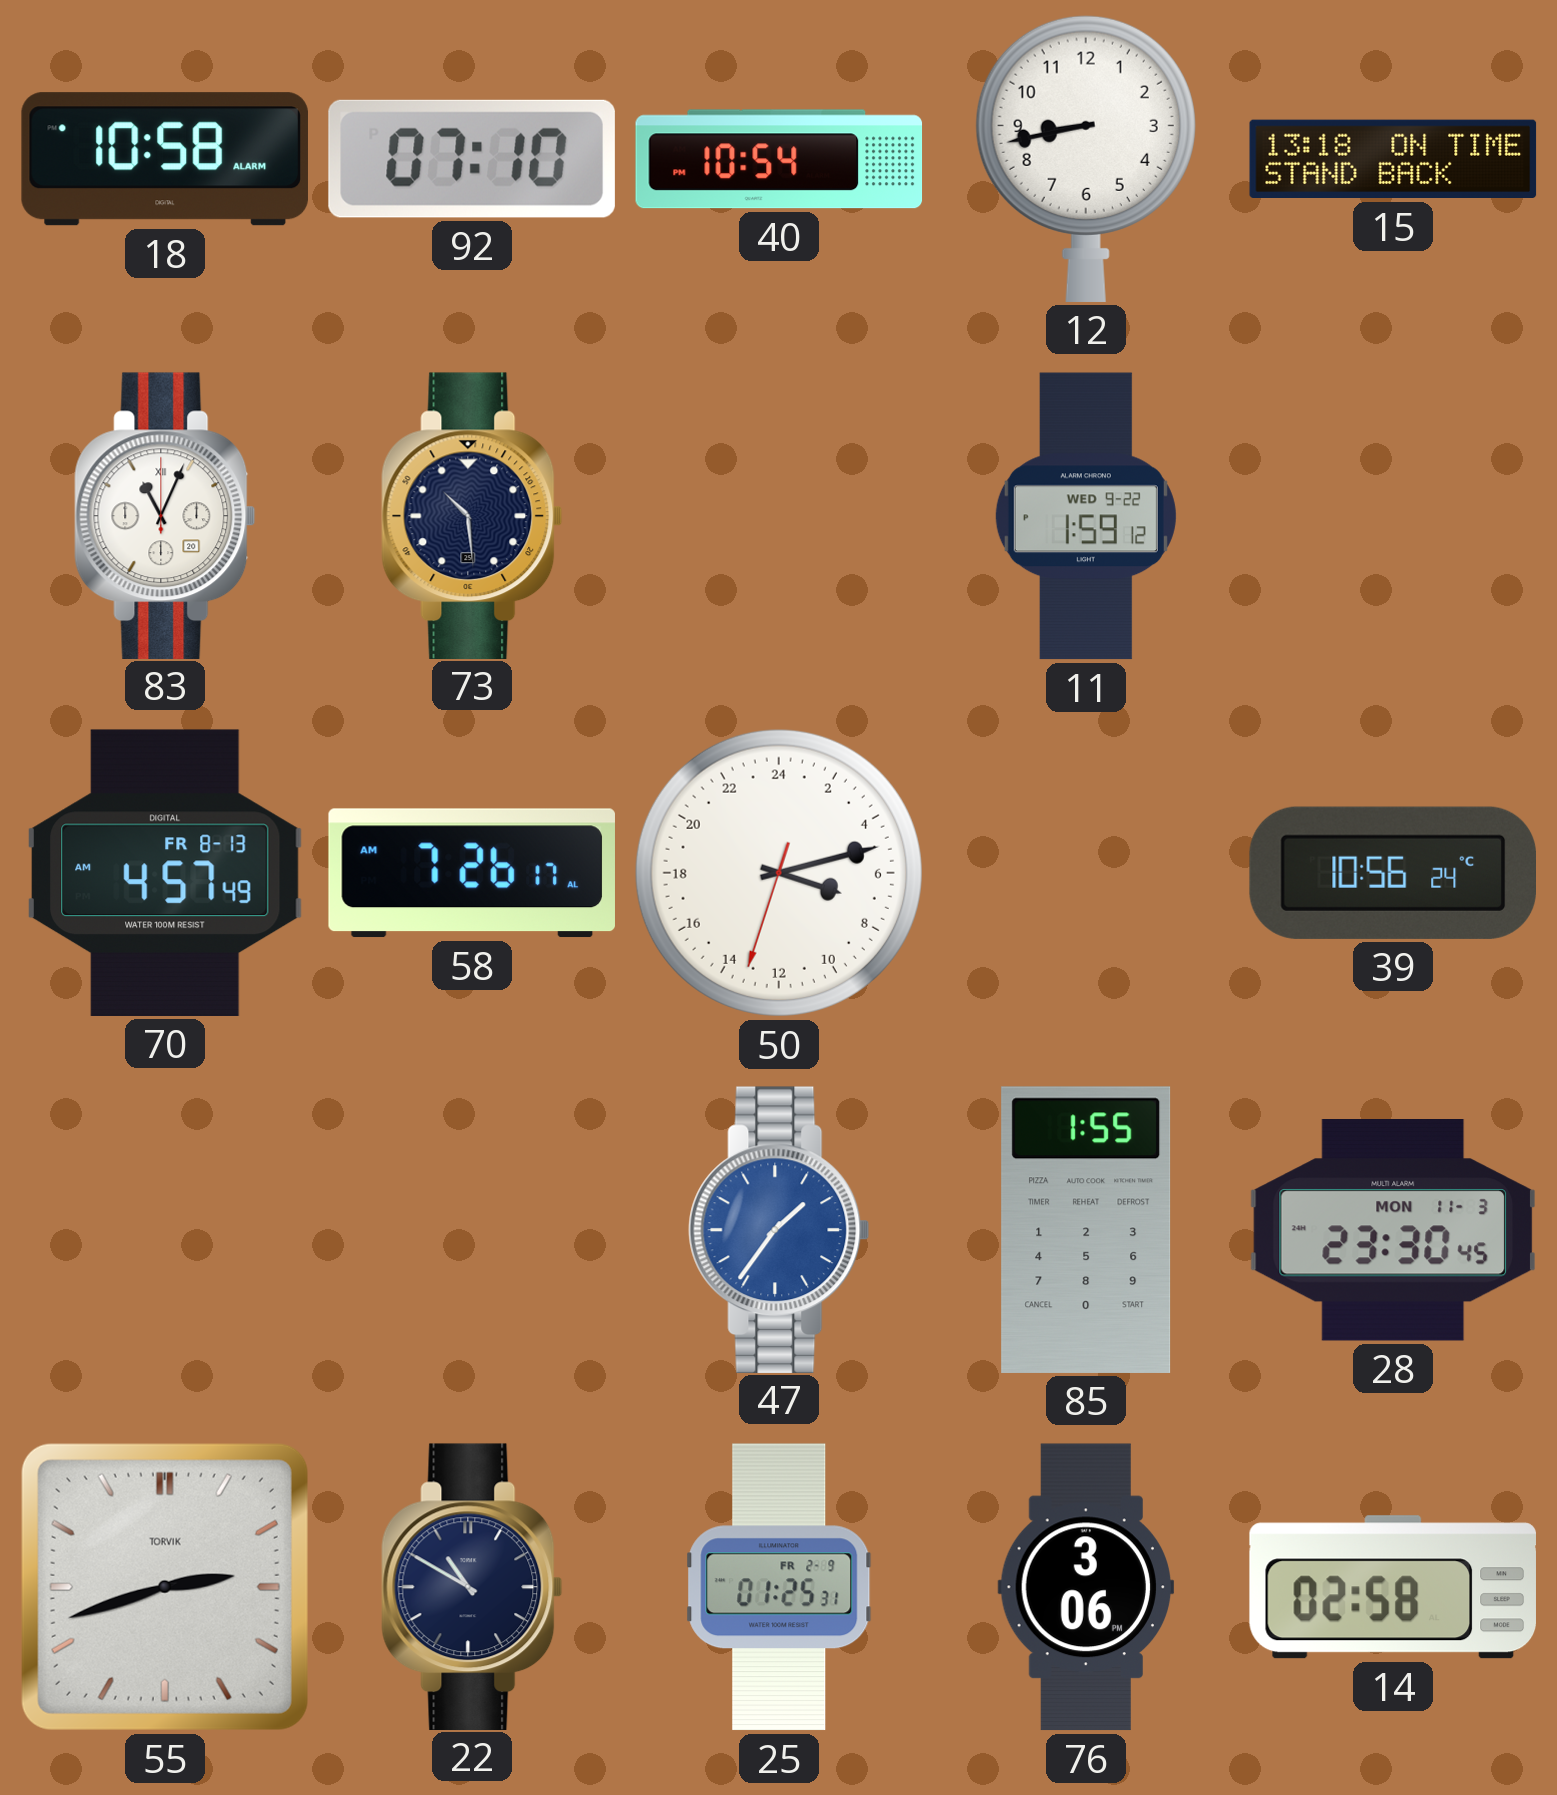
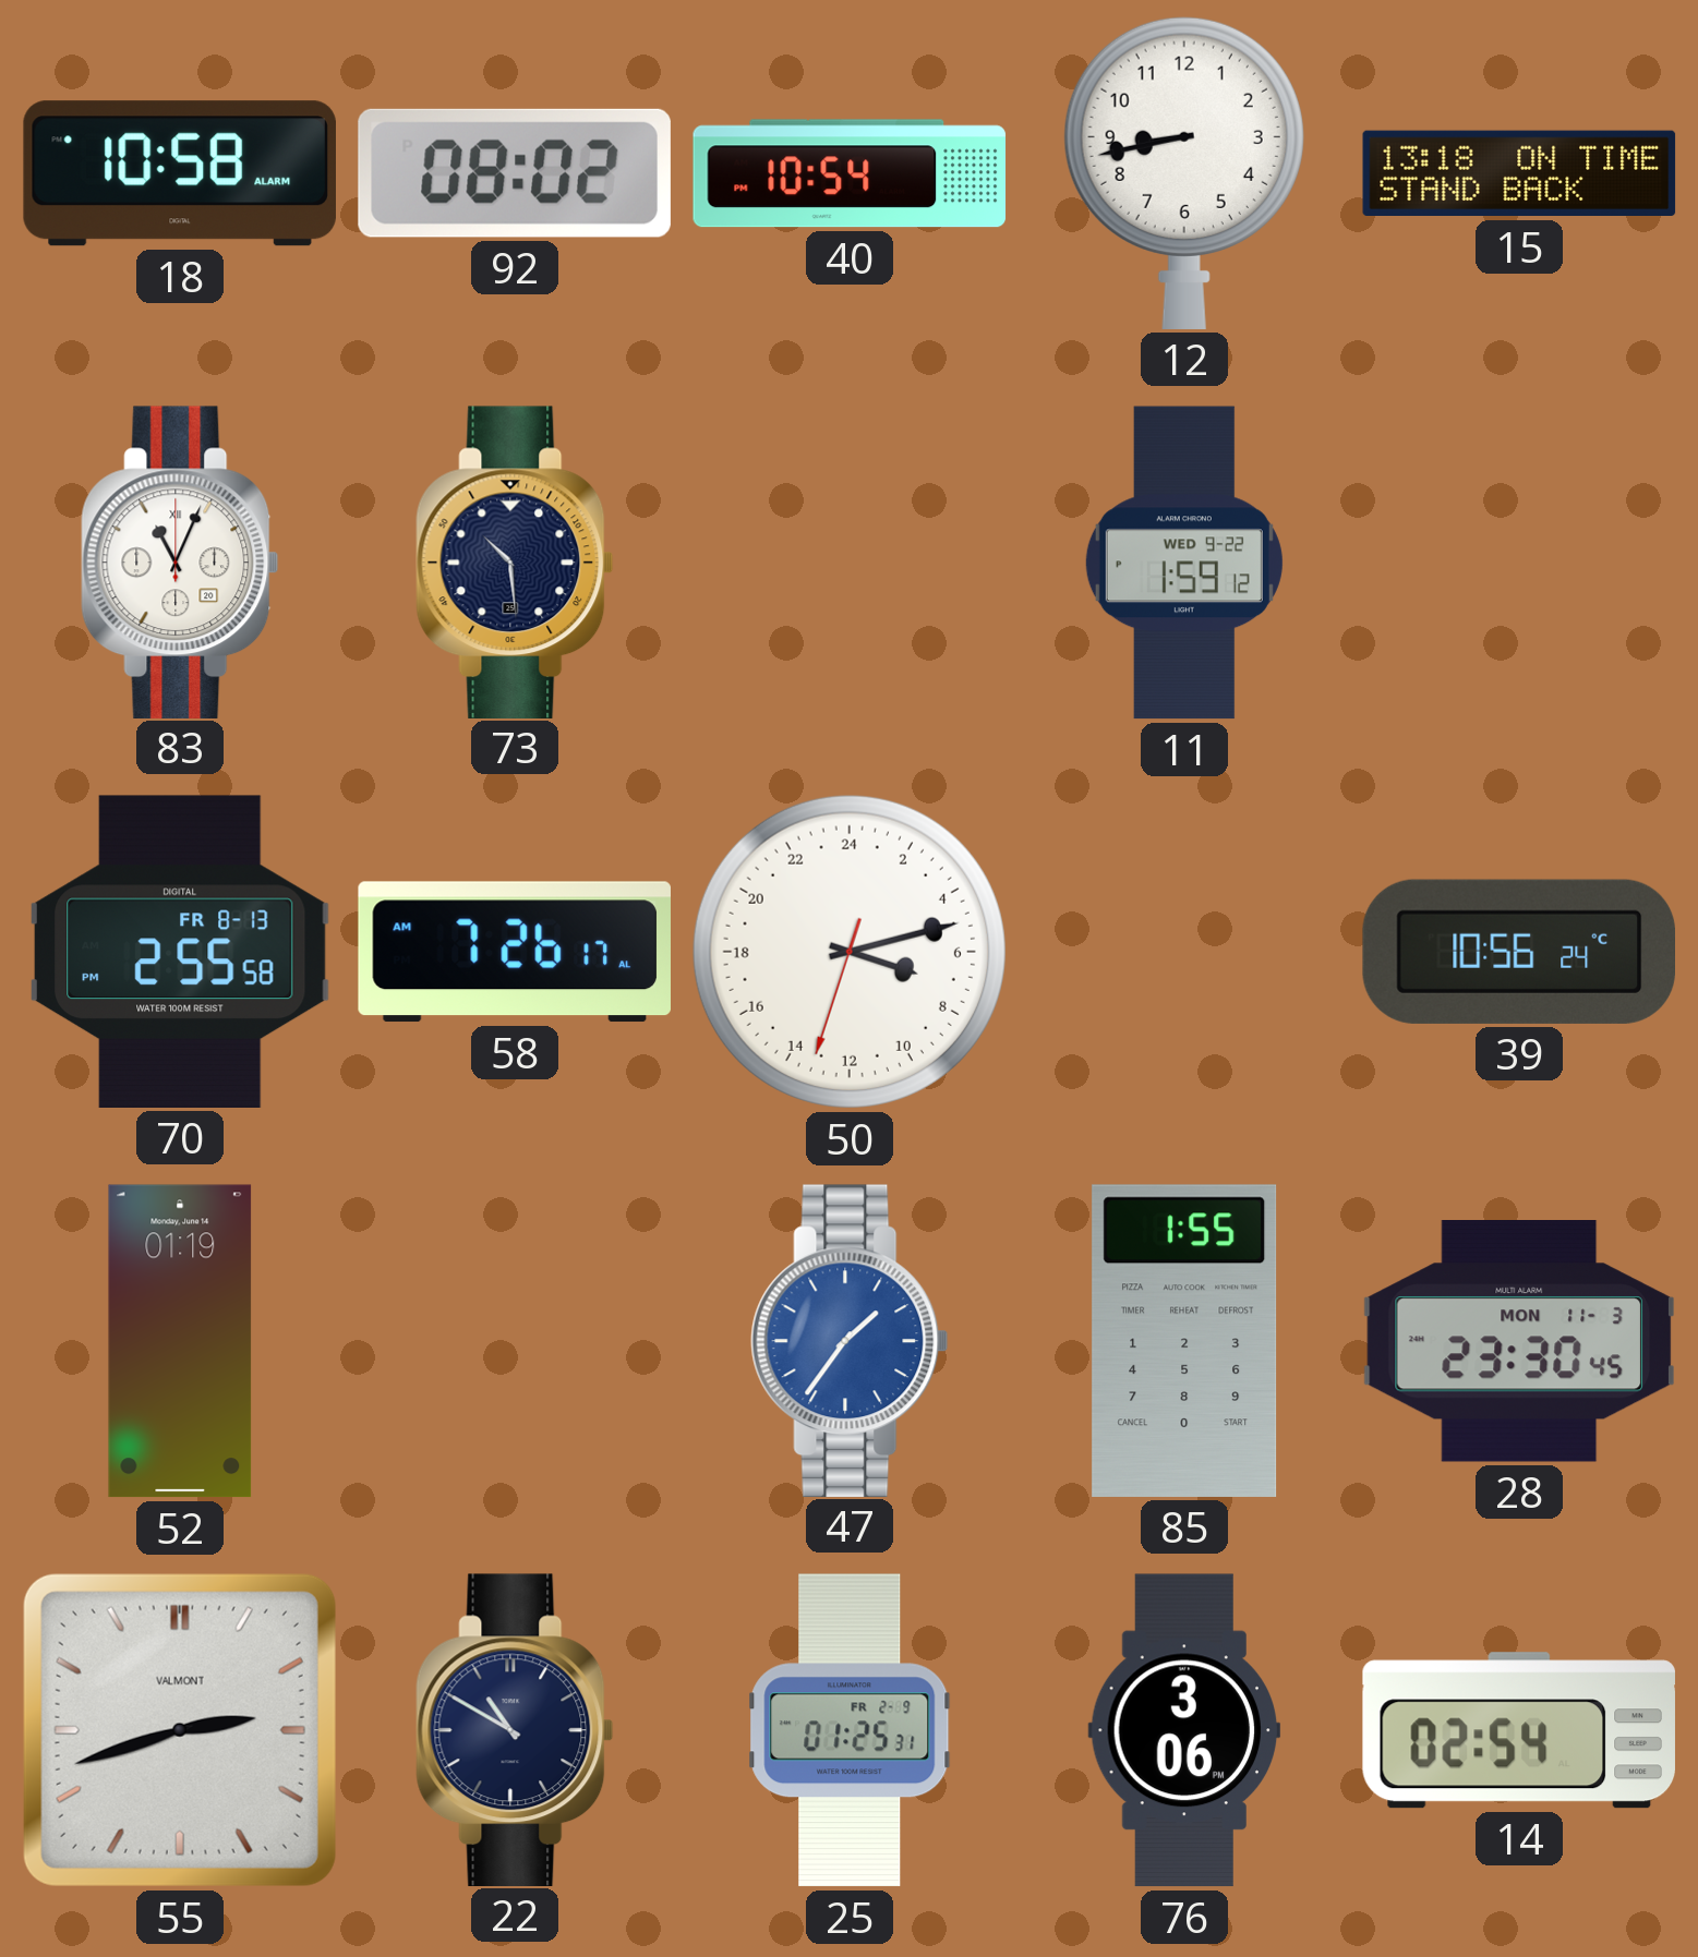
92: 07:10 -> 08:02 (515, 173)
70: 4:57 -> 2:55 (181, 952)
52: none -> 01:19 (180, 1341)
55 brand: TORVIK -> VALMONT (180, 1730)
14: 02:58 -> 02:54 (1519, 1730)
